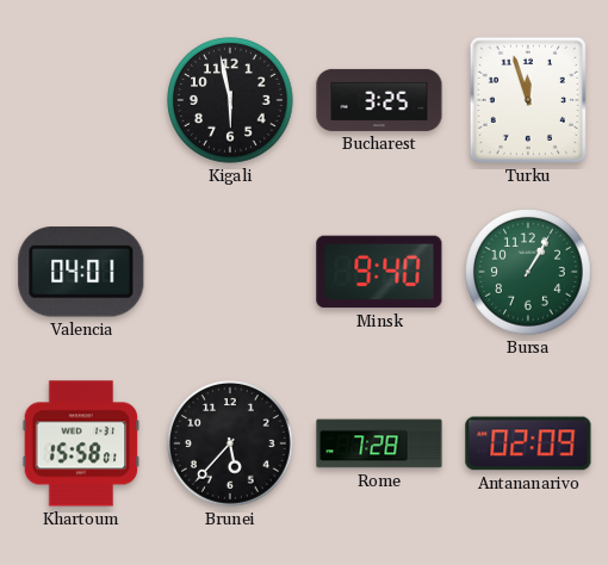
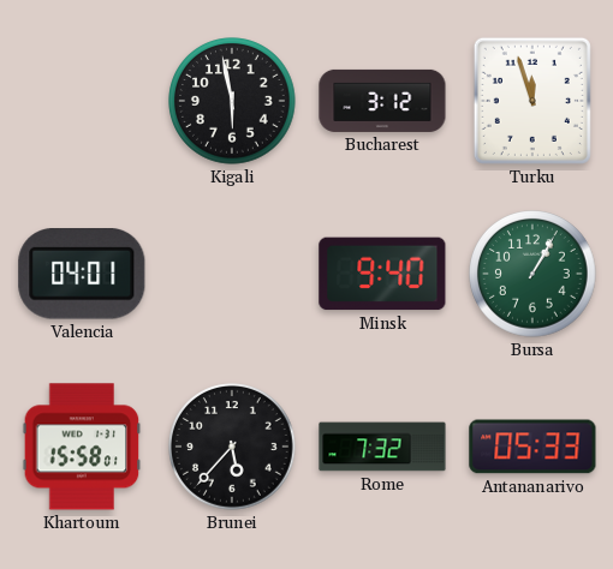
Bucharest: 3:25 -> 3:12 (382, 101)
Rome: 7:28 -> 7:32 (382, 447)
Antananarivo: 02:09 -> 05:33 (532, 447)
